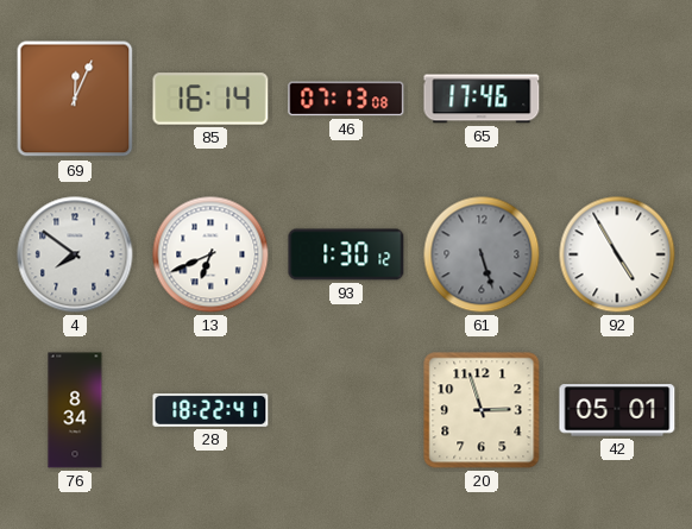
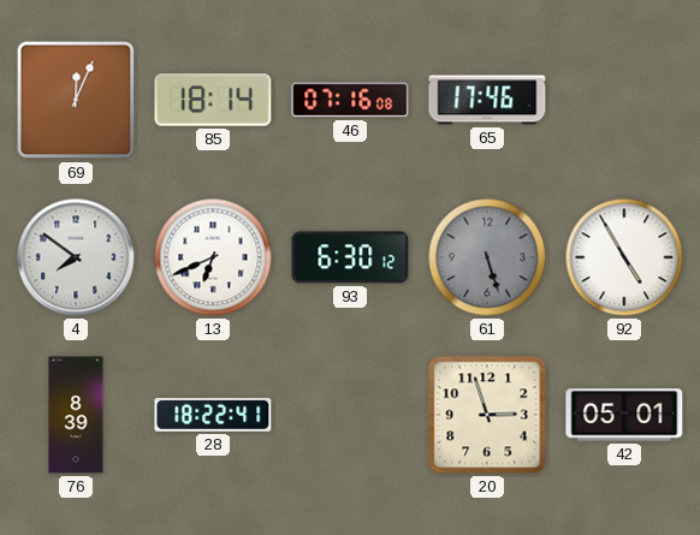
85: 16:14 -> 18:14 (213, 100)
46: 07:13 -> 07:16 (350, 100)
93: 1:30 -> 6:30 (350, 257)
76: 8:34 -> 8:39 (76, 415)
